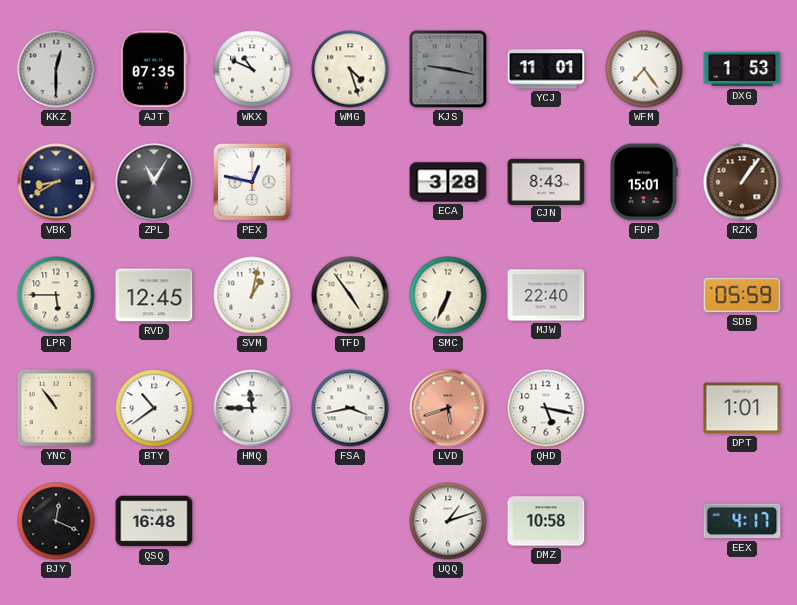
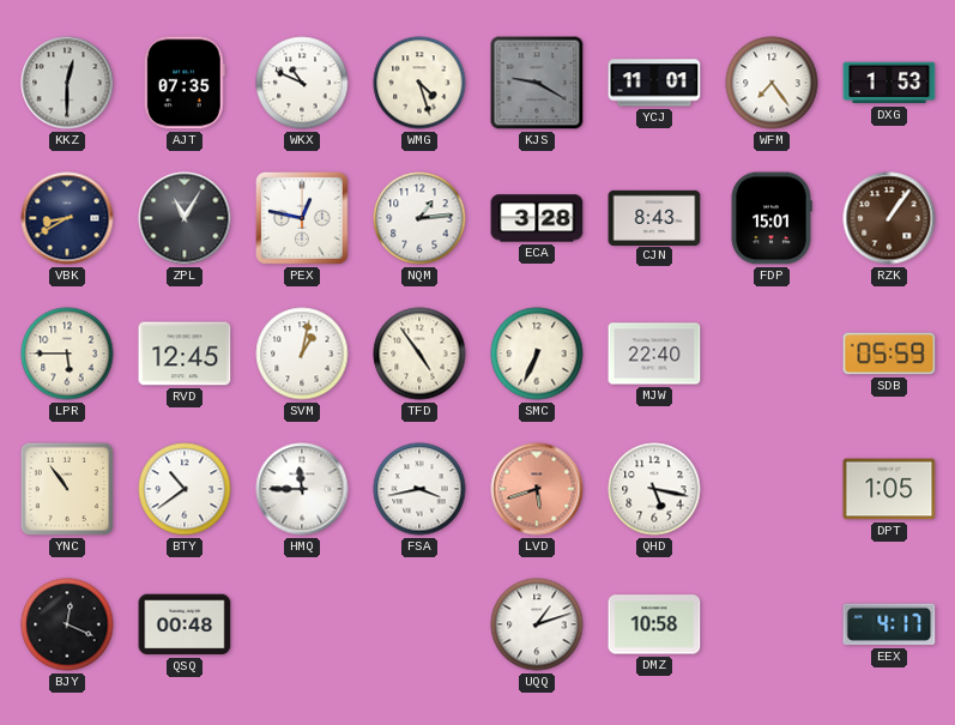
KJS: 9:17 -> 9:20 (537, 83)
NQM: none -> 1:14 (419, 218)
DPT: 1:01 -> 1:05 (889, 489)
QSQ: 16:48 -> 00:48 (185, 624)
